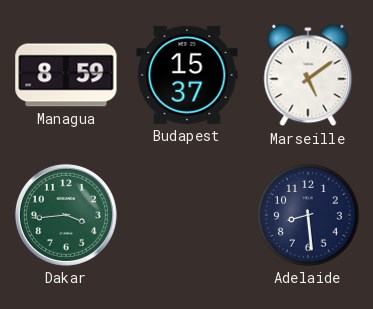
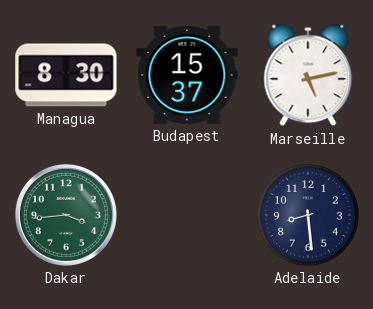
Managua: 8:59 -> 8:30 (66, 75)
Marseille: 5:09 -> 5:13 (308, 75)
